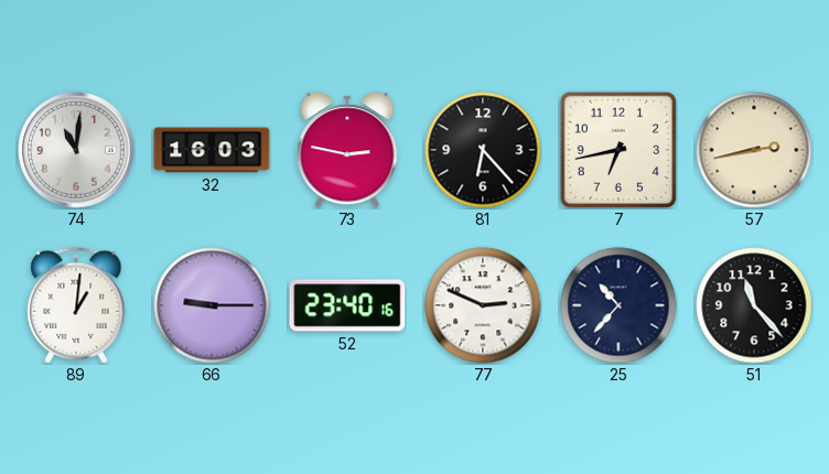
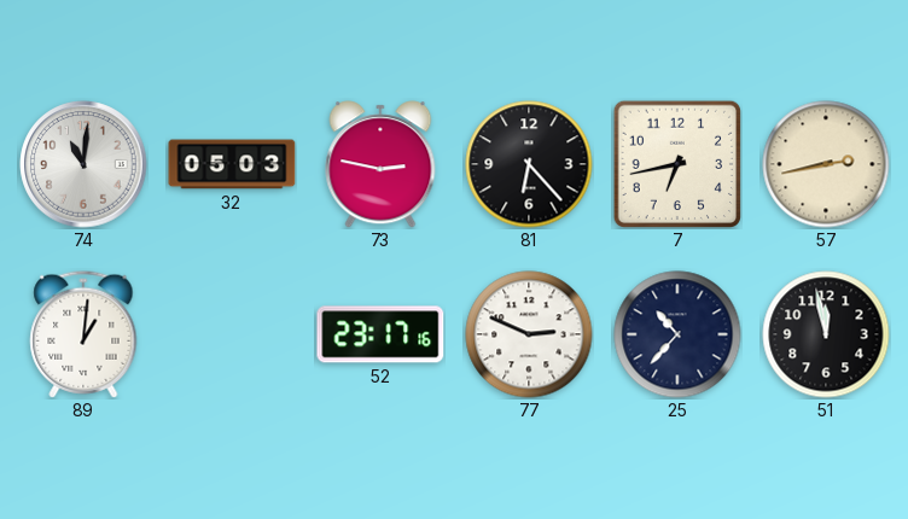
32: 16:03 -> 05:03 (232, 164)
66: 9:15 -> none (212, 305)
52: 23:40 -> 23:17 (380, 334)
51: 11:23 -> 11:58 (826, 334)
